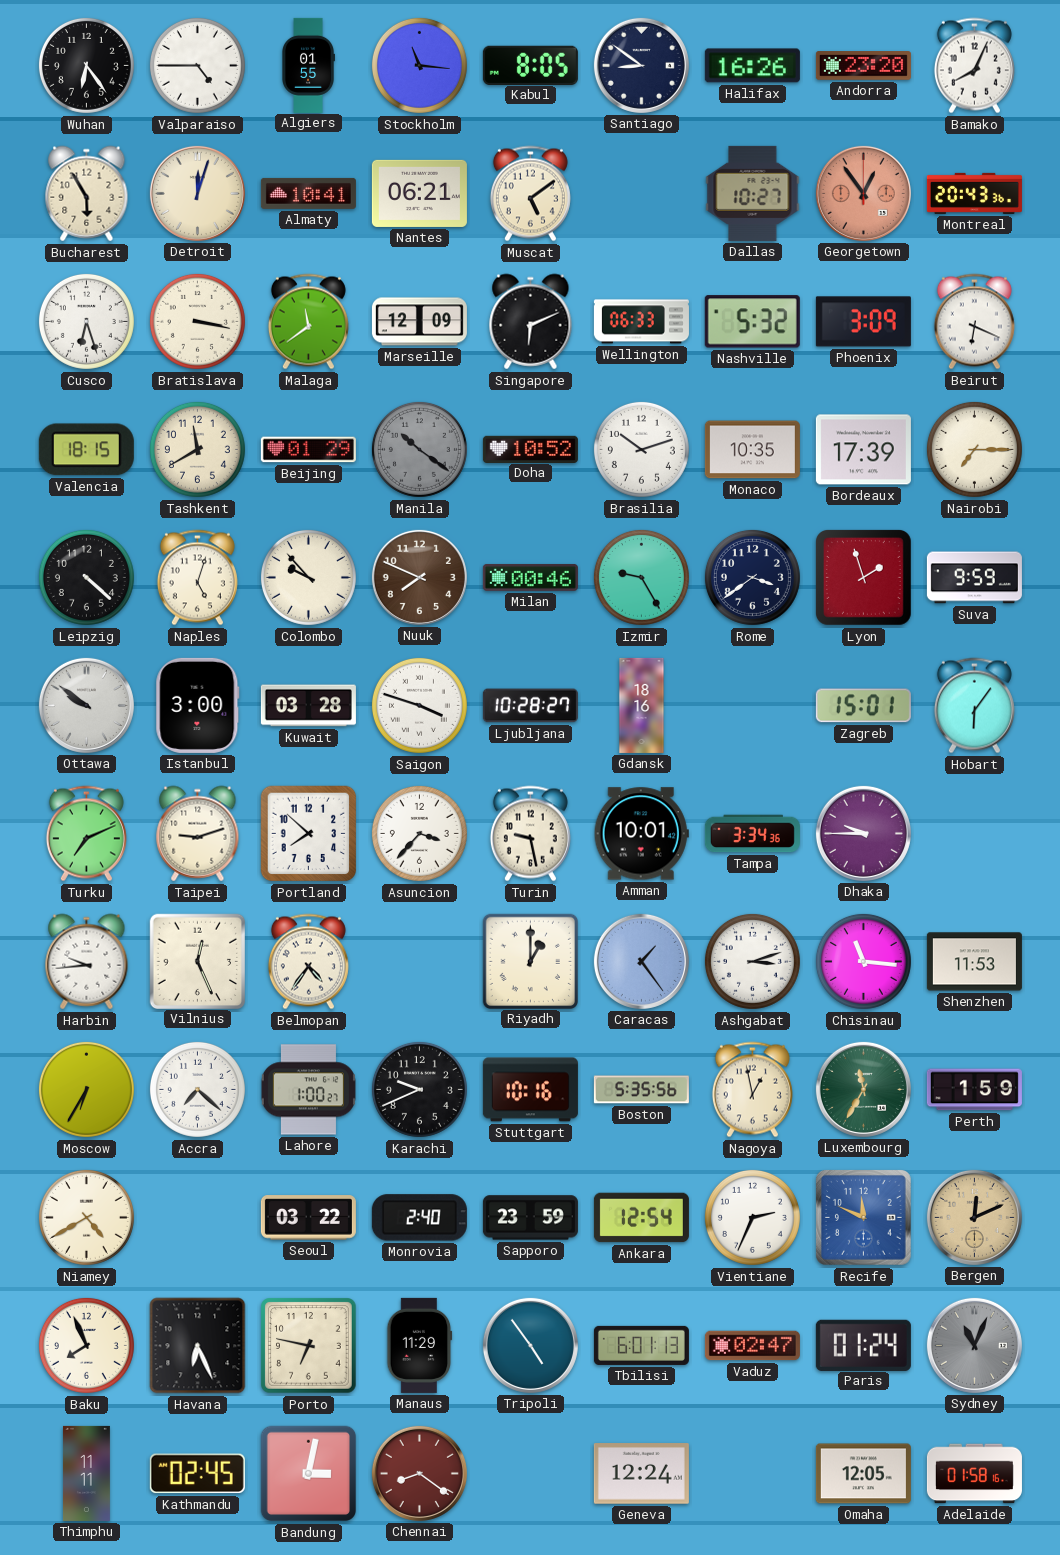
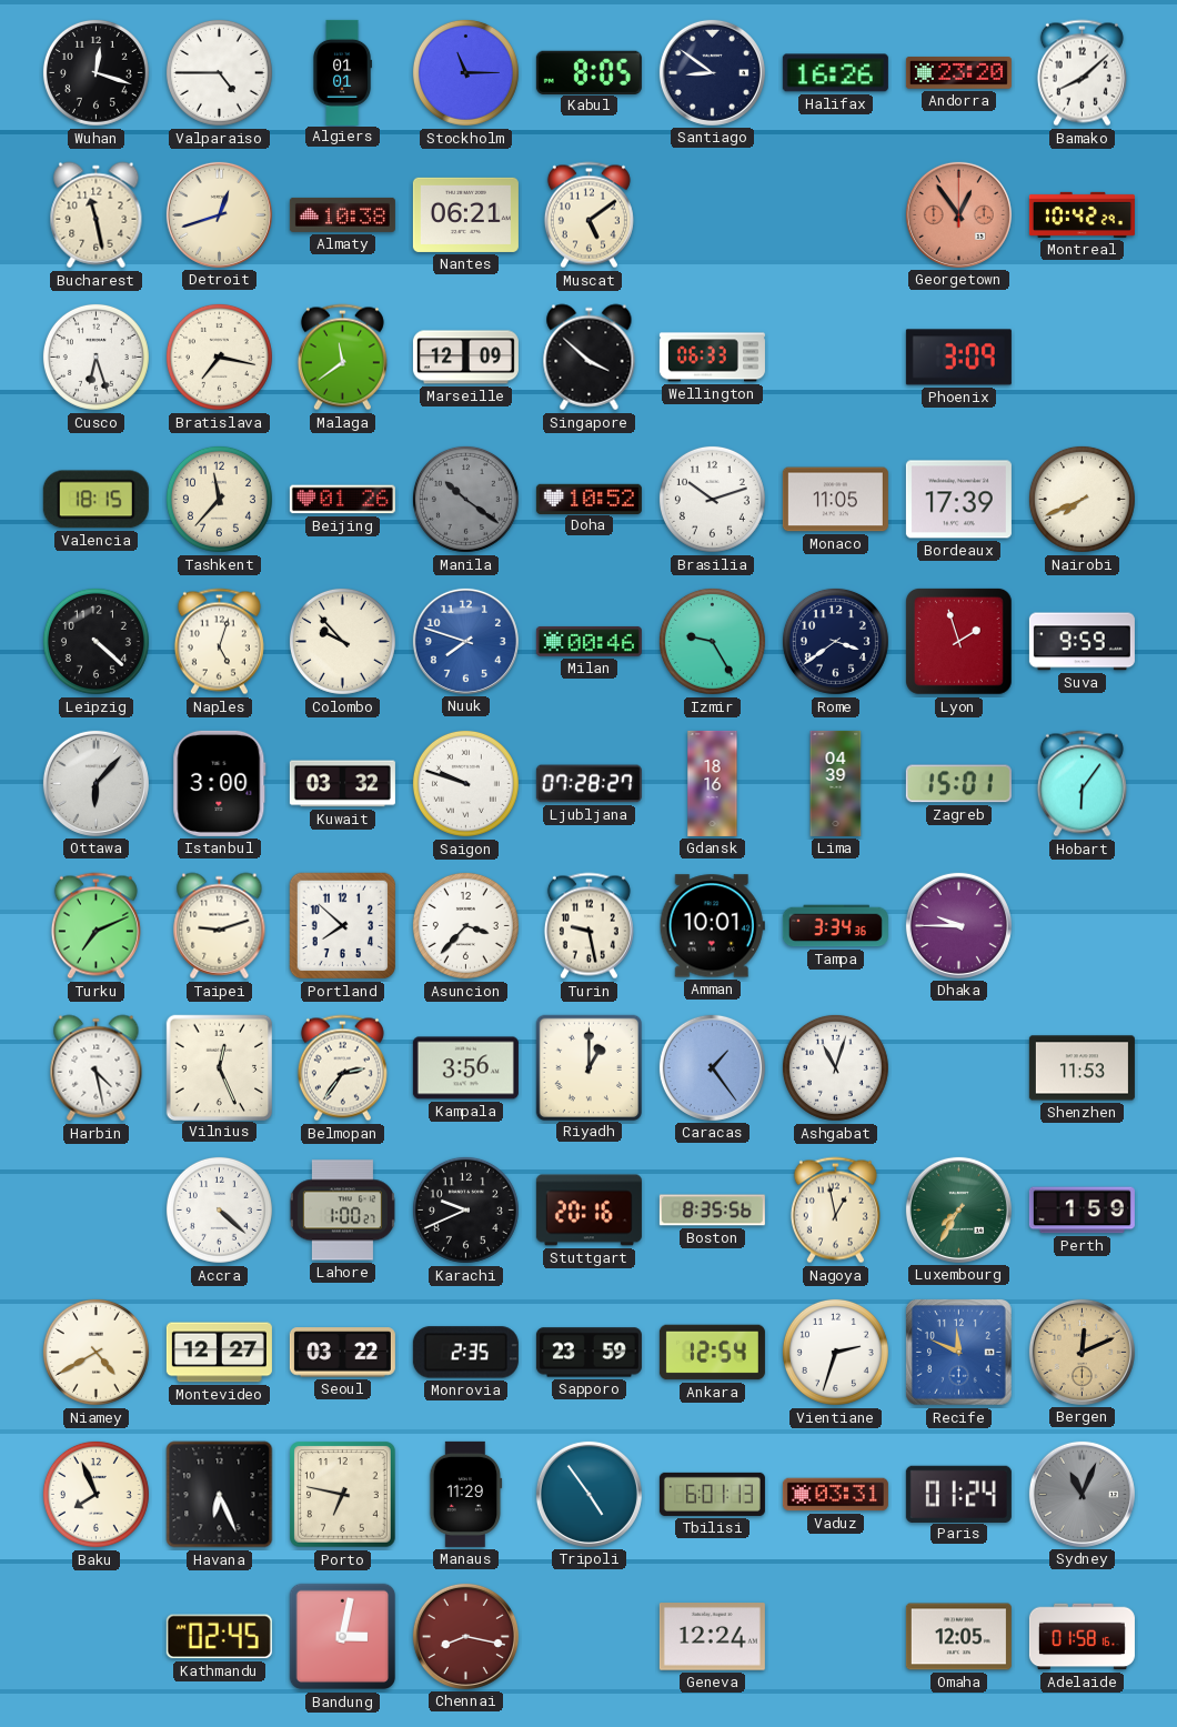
Wuhan: 6:24 -> 12:18 (95, 72)
Algiers: 01:55 -> 01:01 (342, 72)
Stockholm: 11:16 -> 11:15 (465, 72)
Bamako: 8:04 -> 8:08 (1082, 73)
Bucharest: 5:55 -> 11:28 (97, 215)
Detroit: 12:03 -> 12:42 (219, 214)
Almaty: 10:41 -> 10:38 (342, 214)
Dallas: 10:27 -> none (753, 193)
Montreal: 20:43 -> 10:42 (1082, 214)
Bratislava: 3:17 -> 7:17 (219, 357)
Singapore: 6:11 -> 3:52 (590, 358)
Nashville: 5:32 -> none (752, 322)
Beirut: 6:19 -> none (974, 322)
Tashkent: 11:40 -> 11:37 (219, 499)
Beijing: 01:29 -> 01:26 (342, 500)
Monaco: 10:35 -> 11:05 (835, 500)
Nairobi: 7:15 -> 7:41 (1082, 499)
Nuuk: 7:49 -> 7:48 (465, 641)
Nuuk dial: brown -> blue (465, 641)
Ottawa: 9:51 -> 6:07 (95, 783)
Kuwait: 03:28 -> 03:32 (342, 784)
Saigon: 3:48 -> 9:48 (465, 783)
Ljubljana: 10:28 -> 07:28 (588, 784)
Lima: none -> 04:39 (836, 783)
Harbin: 9:44 -> 4:28 (97, 1068)
Belmopan: 4:36 -> 2:36 (342, 1068)
Kampala: none -> 3:56 (465, 1068)
Ashgabat: 3:12 -> 11:03 (835, 1067)
Chisinau: 11:16 -> none (863, 961)
Moscow: 6:35 -> none (86, 1089)
Accra: 7:22 -> 4:22 (219, 1209)
Stuttgart: 10:16 -> 20:16 (588, 1211)
Boston: 5:35 -> 8:35 (712, 1211)
Luxembourg: 11:35 -> 7:35 (958, 1209)
Montevideo: none -> 12:27 (219, 1353)
Monrovia: 2:40 -> 2:35 (465, 1353)
Vientiane: 2:34 -> 2:33 (835, 1352)
Vaduz: 02:47 -> 03:31 (835, 1495)
Thimphu: 11:11 -> none (86, 1473)
Chennai: 8:21 -> 8:17 (465, 1636)
